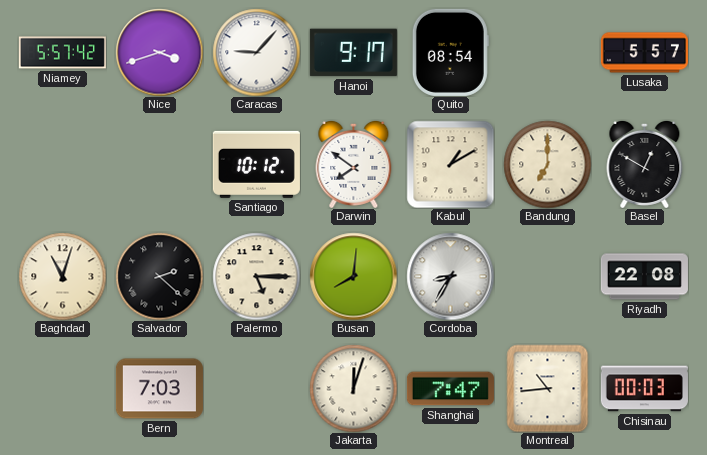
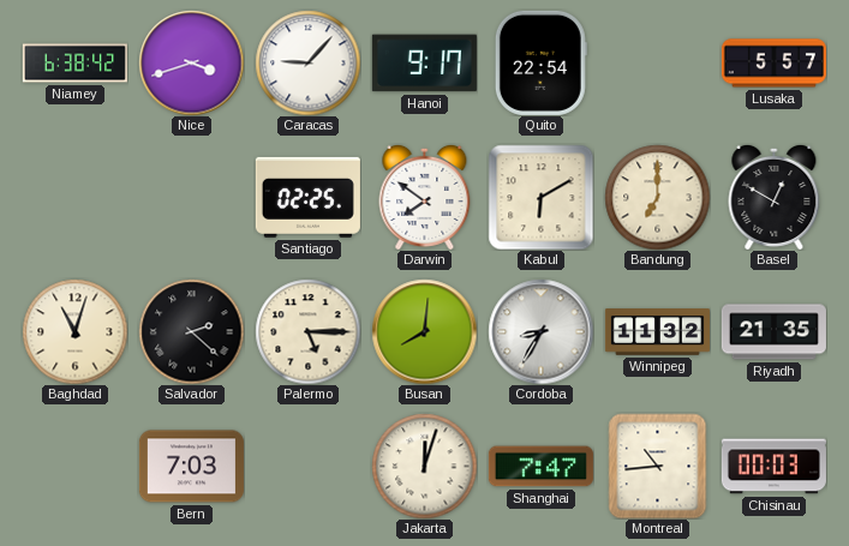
Niamey: 5:57 -> 6:38 (74, 64)
Quito: 08:54 -> 22:54 (540, 62)
Santiago: 10:12 -> 02:25 (307, 197)
Kabul: 1:10 -> 6:10 (540, 197)
Winnipeg: none -> 11:32 (657, 332)
Riyadh: 22:08 -> 21:35 (773, 332)
